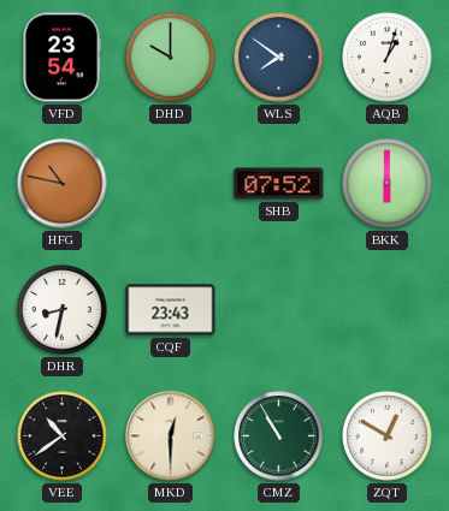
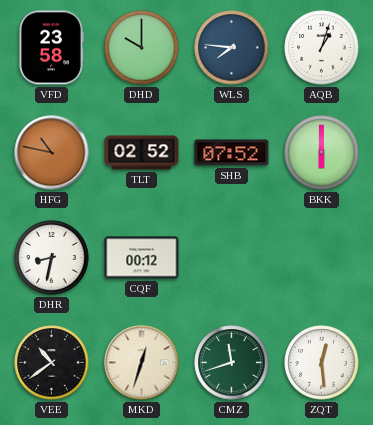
VFD: 23:54 -> 23:58 (52, 48)
WLS: 7:51 -> 7:46 (232, 48)
TLT: none -> 02:52 (142, 153)
CQF: 23:43 -> 00:12 (142, 258)
MKD: 12:30 -> 12:33 (142, 363)
CMZ: 10:55 -> 11:42 (232, 363)
ZQT: 12:50 -> 12:29 (322, 363)
